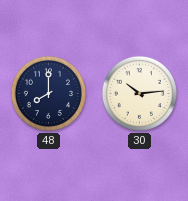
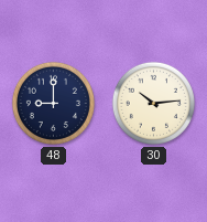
48: 8:00 -> 9:00 (53, 103)
